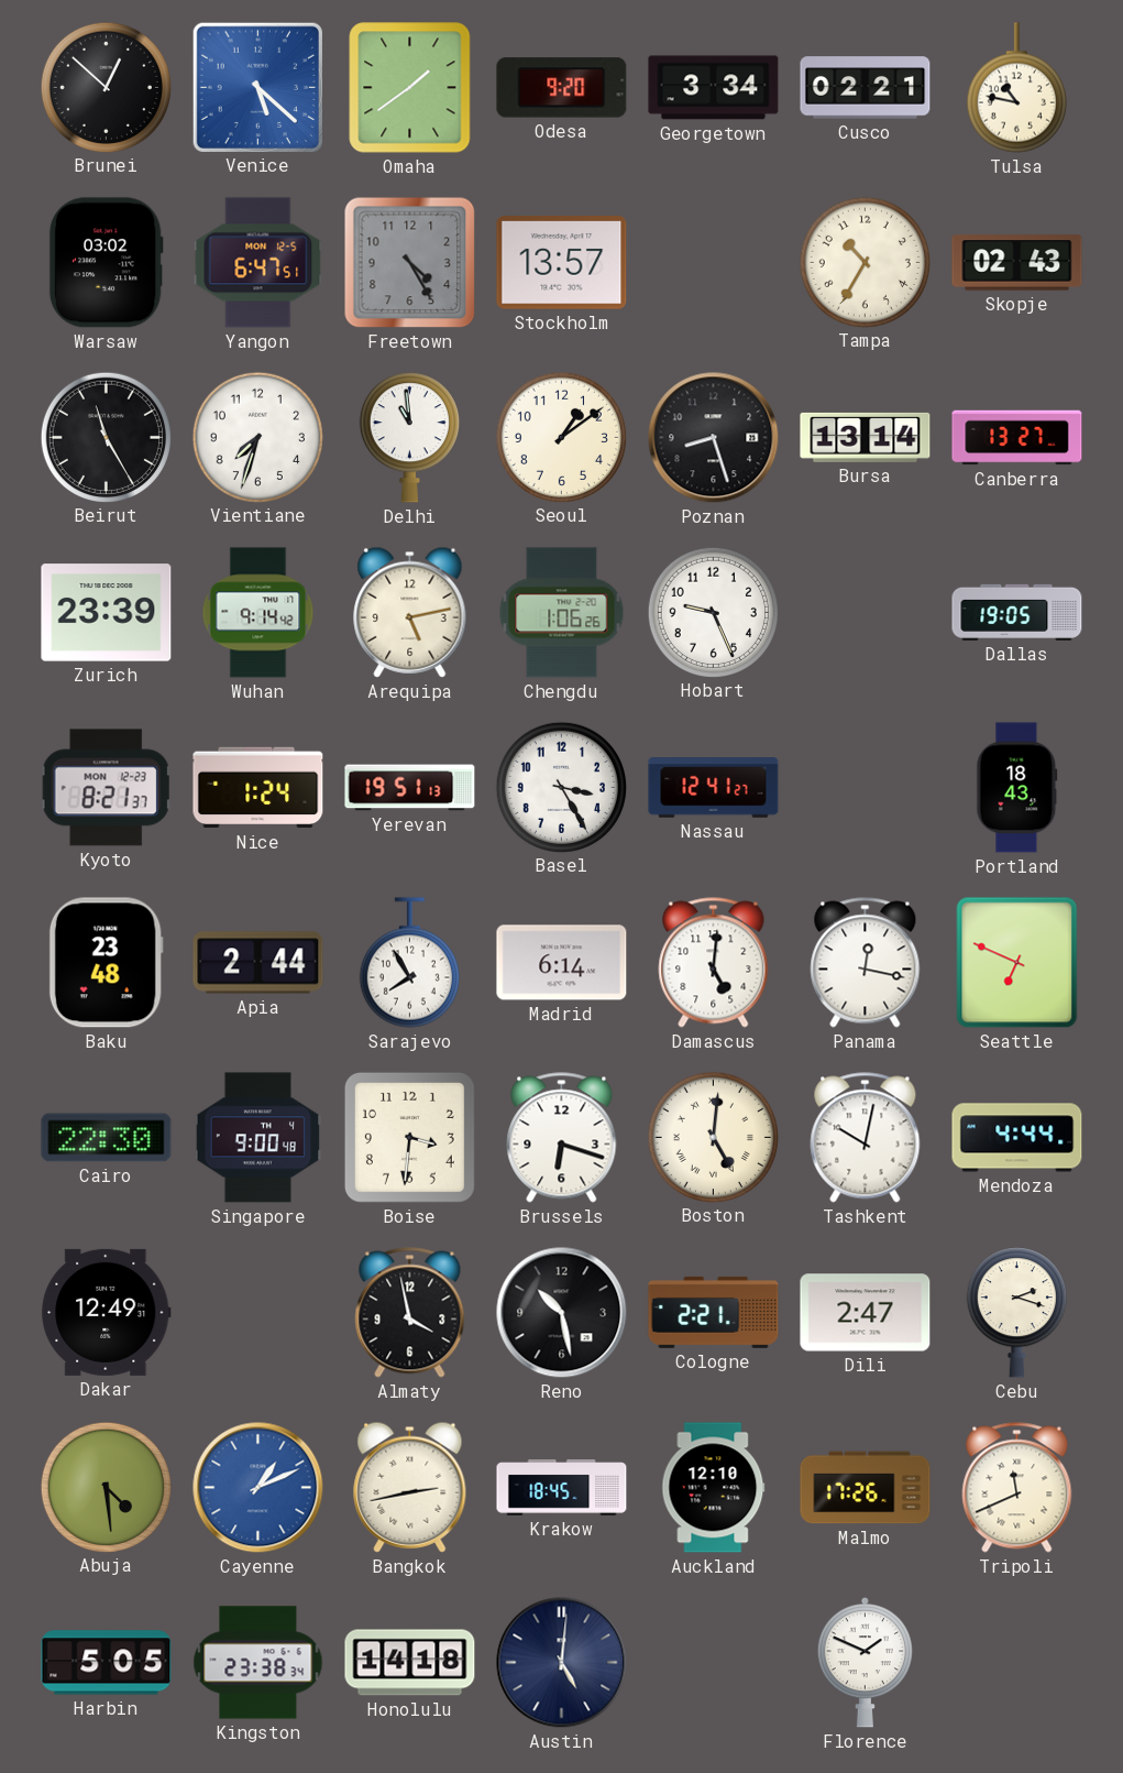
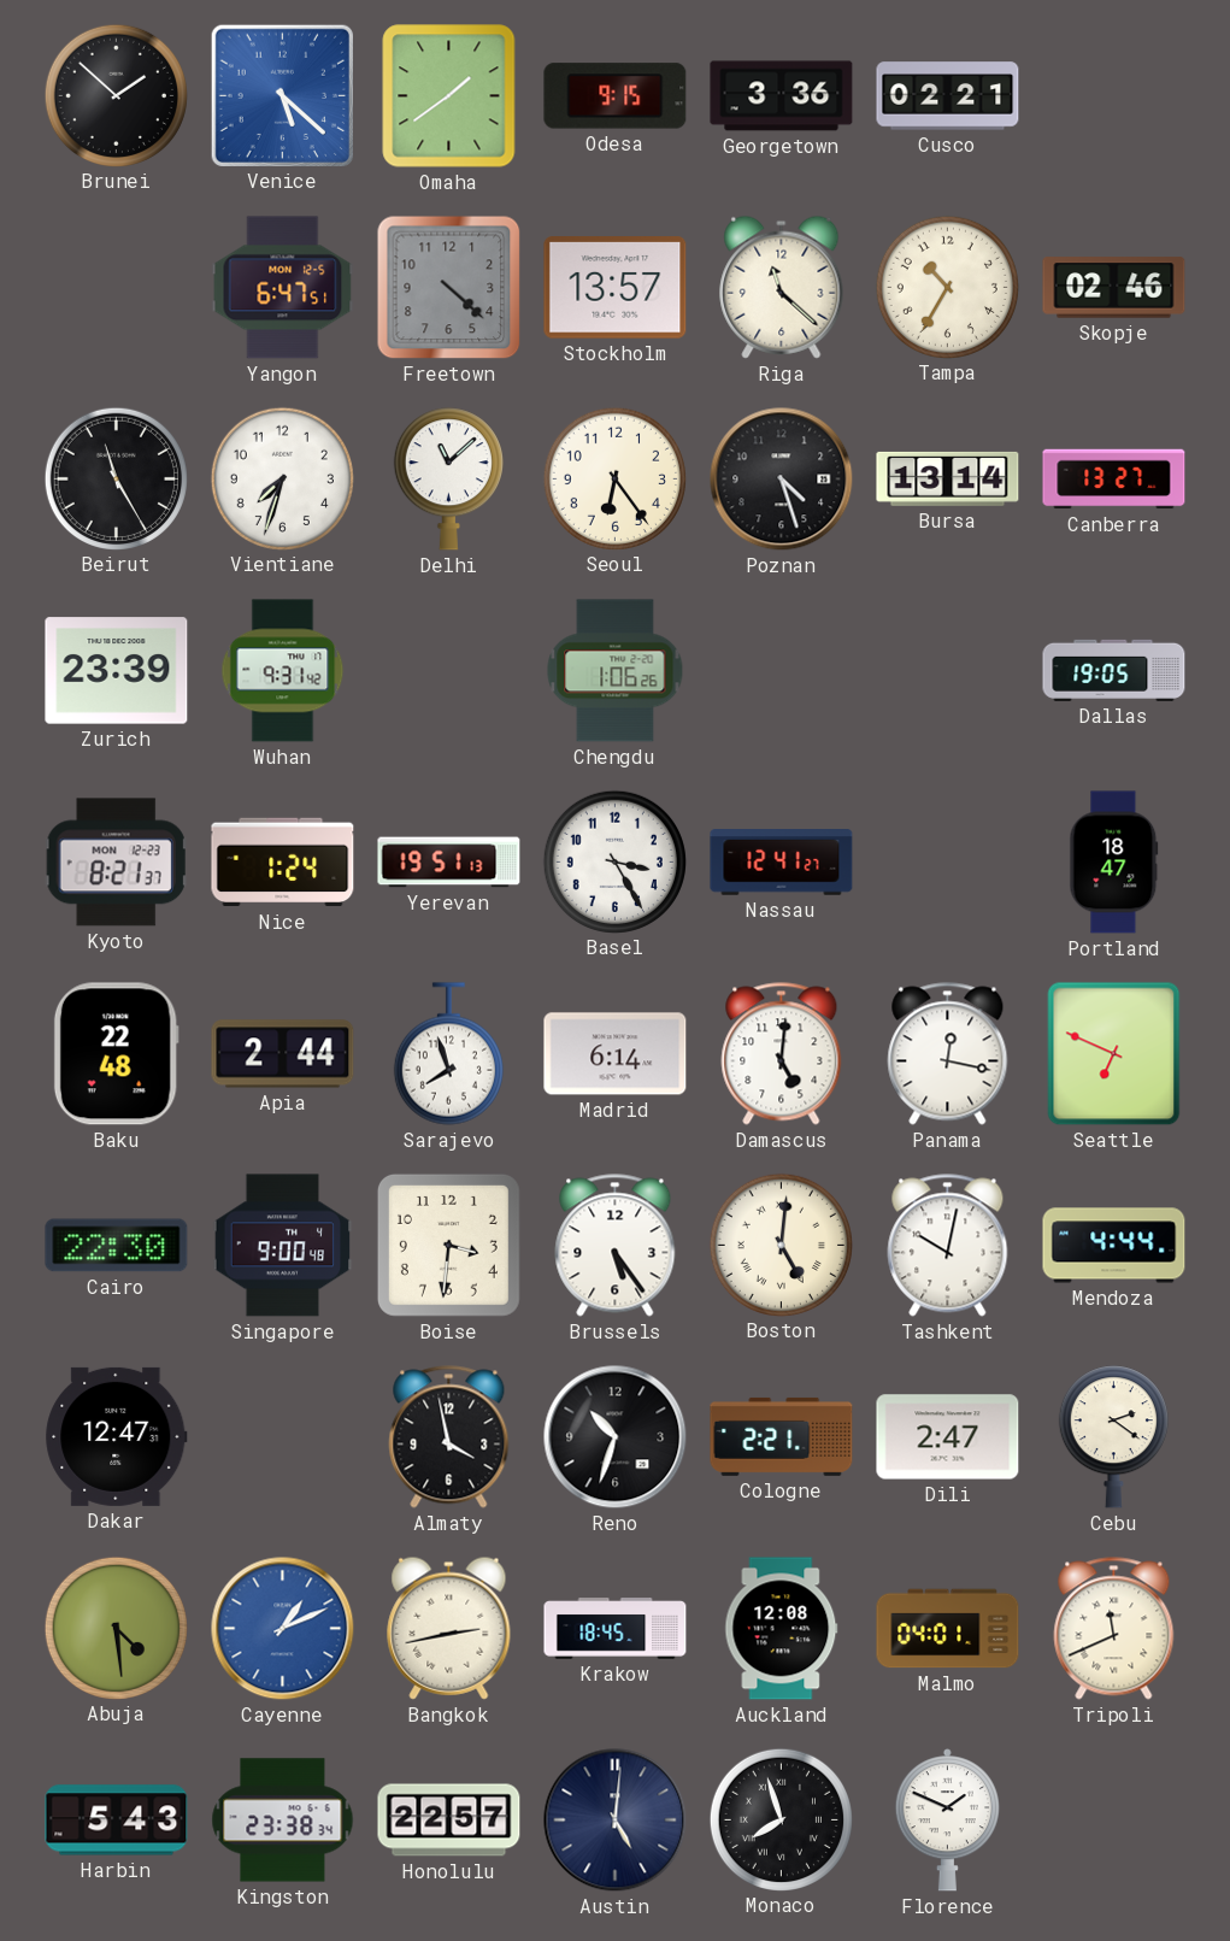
Brunei: 12:52 -> 1:52 (116, 95)
Odesa: 9:20 -> 9:15 (616, 96)
Georgetown: 3:34 -> 3:36 (782, 96)
Tulsa: 10:47 -> none (1016, 88)
Warsaw: 03:02 -> none (106, 263)
Freetown: 4:25 -> 4:22 (449, 288)
Riga: none -> 11:22 (782, 287)
Skopje: 02:43 -> 02:46 (1114, 288)
Delhi: 10:59 -> 11:08 (448, 480)
Seoul: 1:09 -> 6:24 (614, 478)
Poznan: 8:27 -> 4:27 (782, 480)
Wuhan: 9:14 -> 9:31 (283, 671)
Arequipa: 5:13 -> none (410, 612)
Hobart: 9:26 -> none (713, 612)
Portland: 18:43 -> 18:47 (1114, 863)
Baku: 23:48 -> 22:48 (116, 1054)
Sarajevo: 7:55 -> 7:57 (448, 1054)
Brussels: 6:18 -> 5:24 (616, 1246)
Dakar: 12:49 -> 12:47 (117, 1436)
Reno: 10:28 -> 10:33 (616, 1437)
Cebu: 2:18 -> 2:21 (1113, 1437)
Auckland: 12:10 -> 12:08 (782, 1629)
Malmo: 17:26 -> 04:01 (948, 1629)
Harbin: 5:05 -> 5:43 (117, 1821)
Honolulu: 14:18 -> 22:57 (449, 1821)
Monaco: none -> 7:57 (781, 1819)
